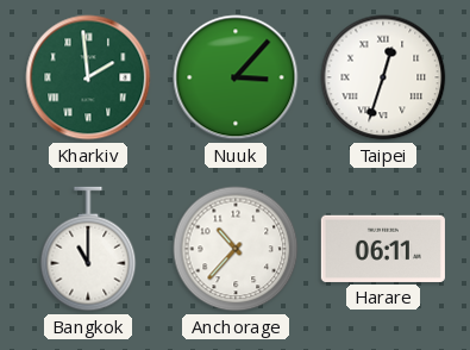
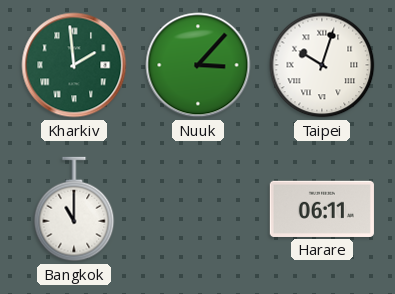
Taipei: 12:33 -> 10:03 (322, 65)
Anchorage: 10:37 -> none (236, 249)
